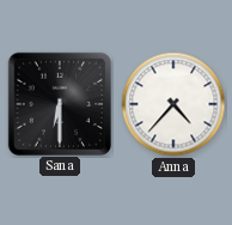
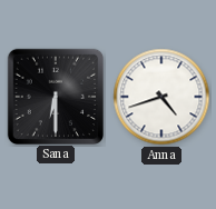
Anna: 4:37 -> 4:42 (161, 97)
